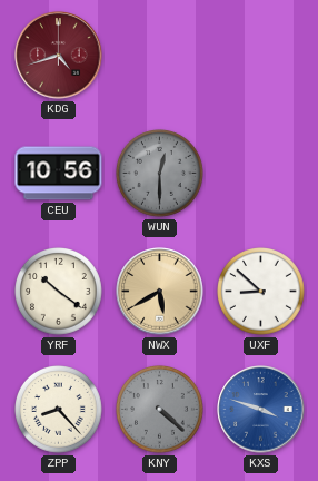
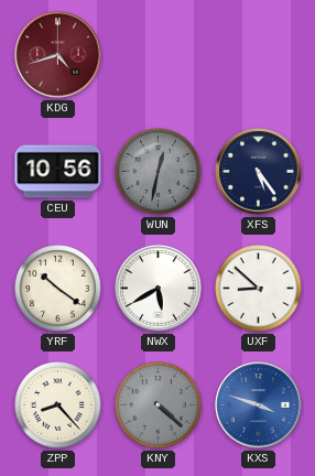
WUN: 12:30 -> 12:32 (159, 172)
XFS: none -> 5:24 (259, 172)
NWX dial: champagne -> white (159, 289)
